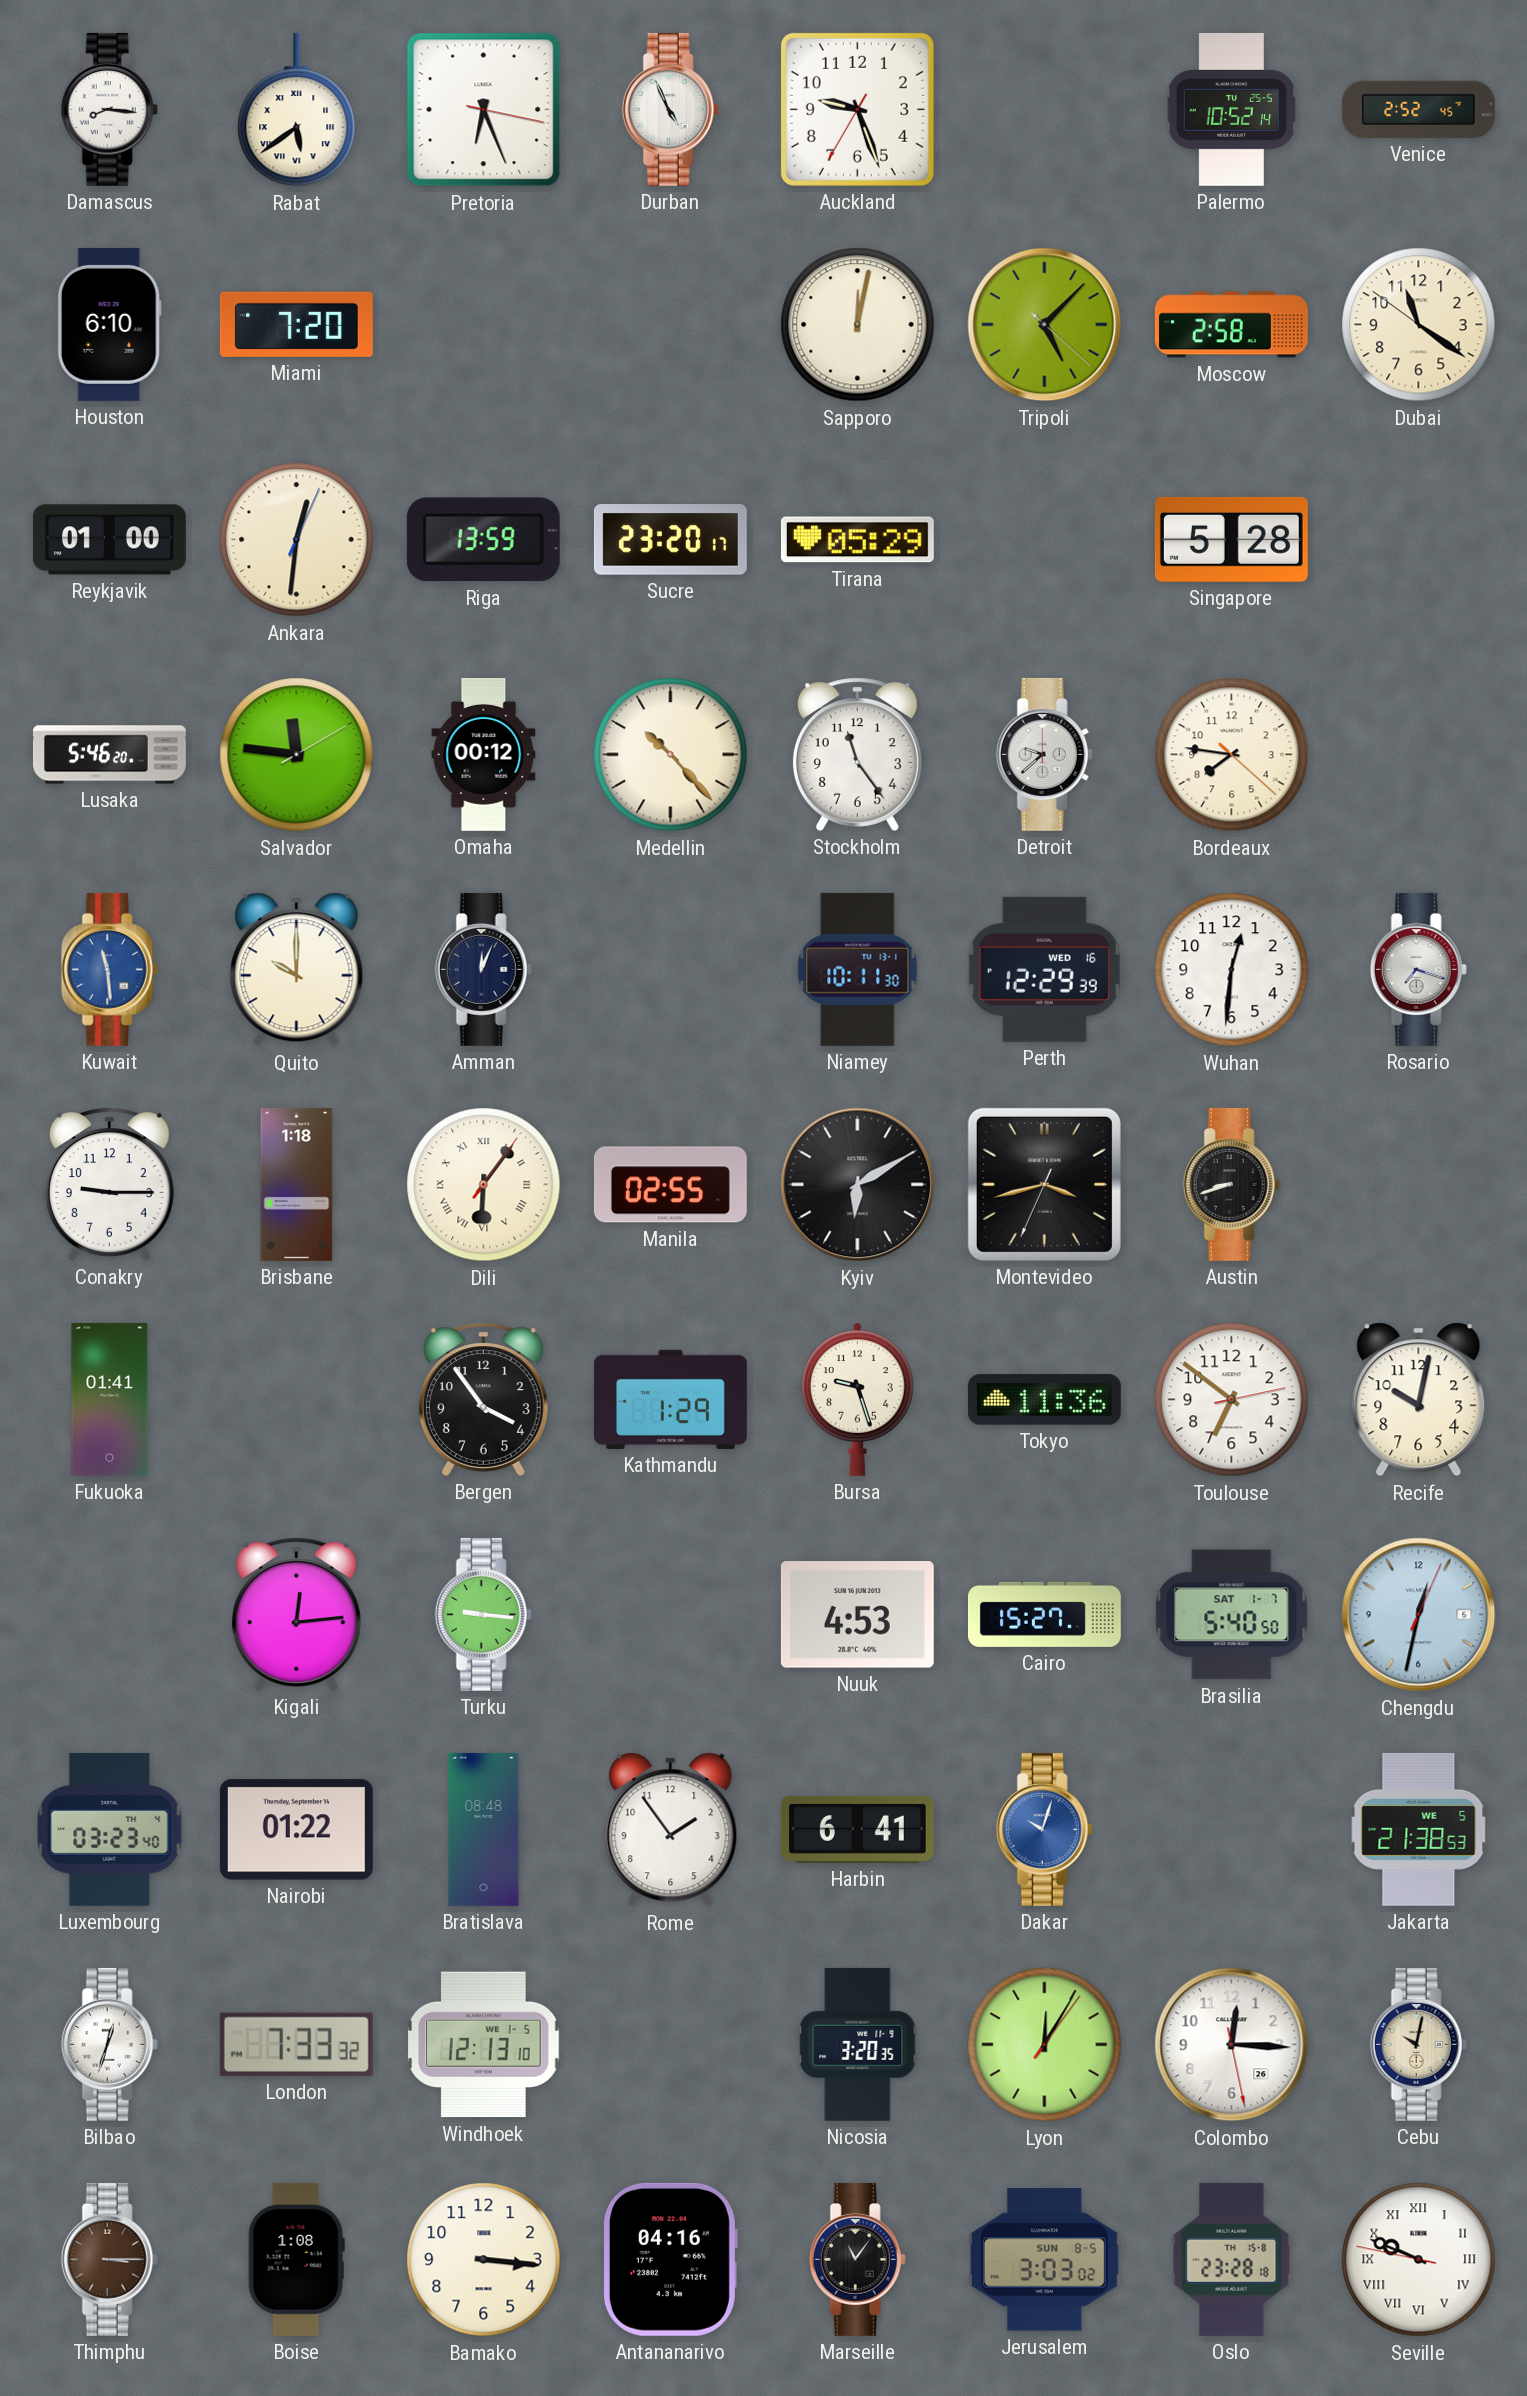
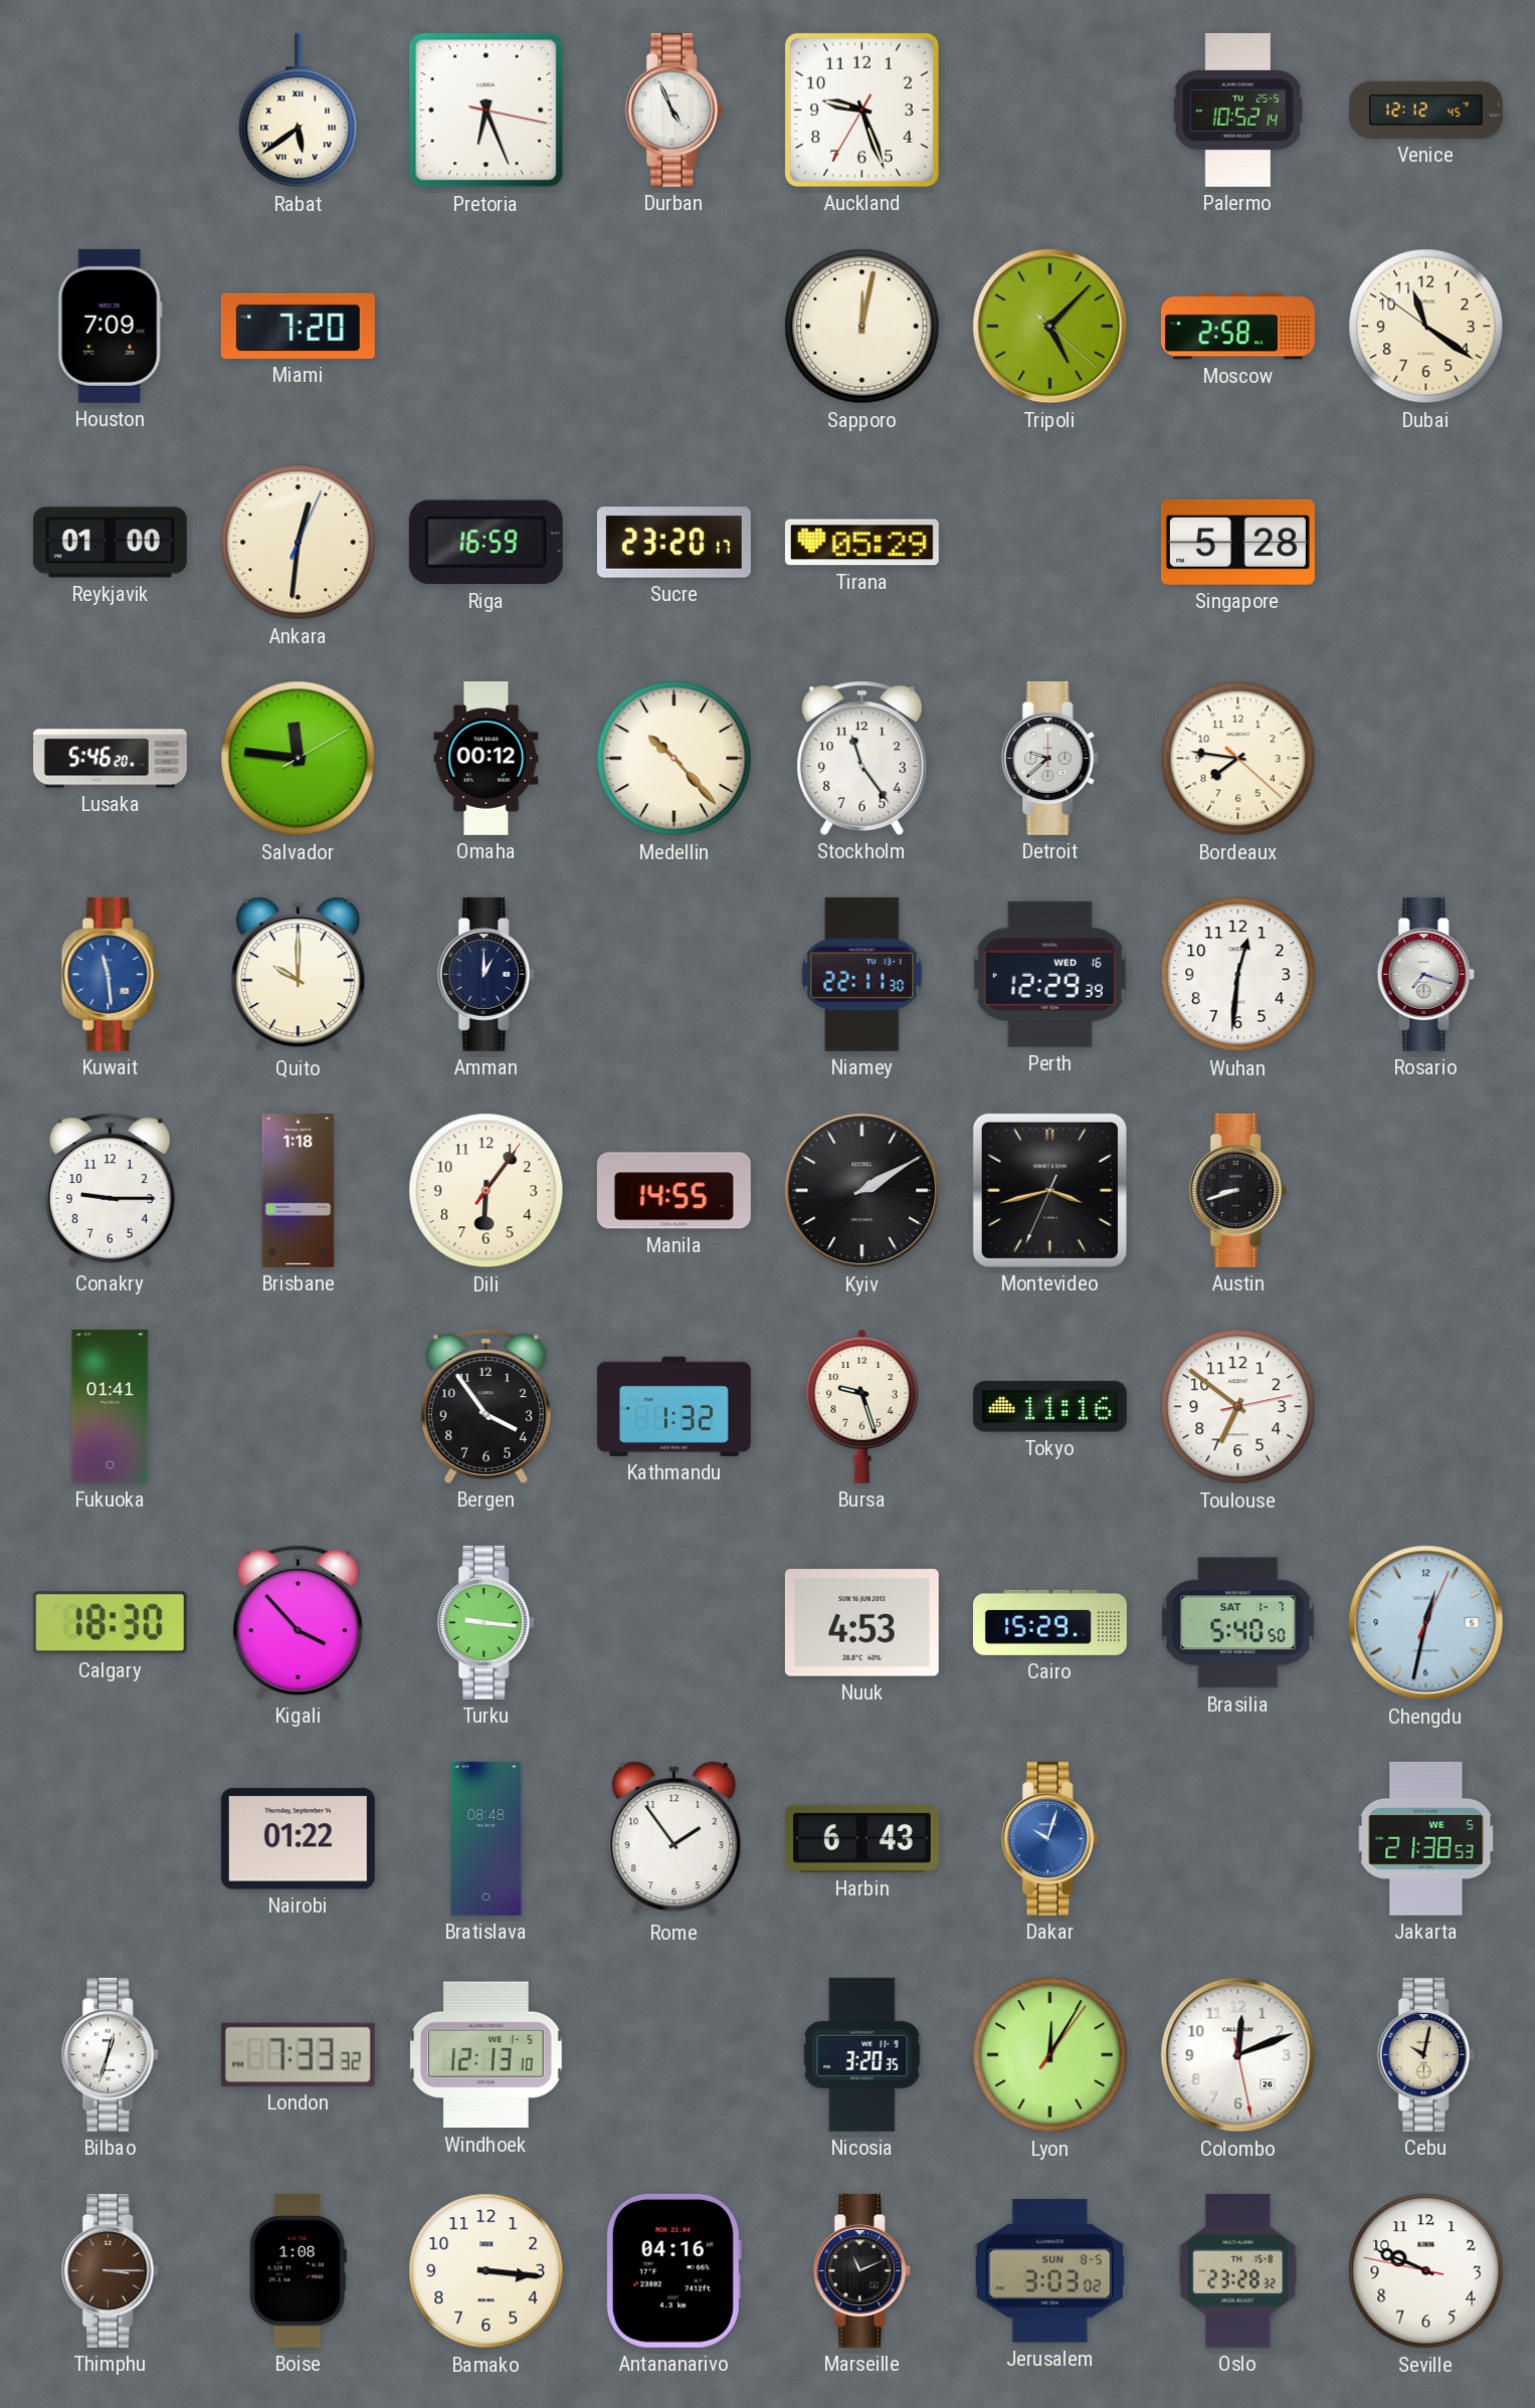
Damascus: 8:16 -> none (109, 109)
Venice: 2:52 -> 12:12 (1425, 110)
Houston: 6:10 -> 7:09 (110, 326)
Riga: 13:59 -> 16:59 (486, 543)
Amman: 12:04 -> 1:00 (486, 974)
Niamey: 10:11 -> 22:11 (862, 974)
Dili numerals: Roman -> Arabic (487, 1191)
Manila: 02:55 -> 14:55 (674, 1191)
Kyiv: 6:10 -> 2:10 (862, 1191)
Kathmandu: 1:29 -> 1:32 (674, 1406)
Tokyo: 11:36 -> 11:16 (1049, 1407)
Recife: 10:02 -> none (1419, 1400)
Calgary: none -> 18:30 (110, 1623)
Kigali: 12:14 -> 3:53 (298, 1622)
Cairo: 15:27 -> 15:29 (1049, 1622)
Luxembourg: 03:23 -> none (110, 1829)
Harbin: 6:41 -> 6:43 (861, 1838)
Colombo: 12:15 -> 12:11 (1238, 2055)
Marseille: 11:06 -> 11:11 (861, 2270)
Oslo: 23:28:18 -> 23:28:32 (1238, 2270)
Seville numerals: Roman -> Arabic (1426, 2271)
